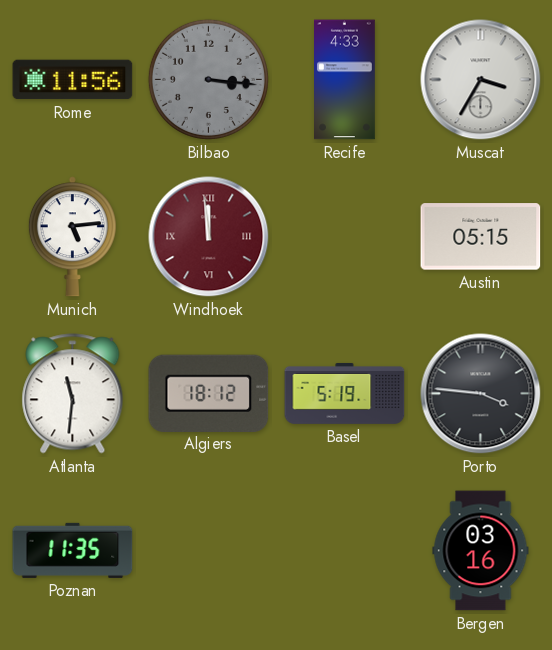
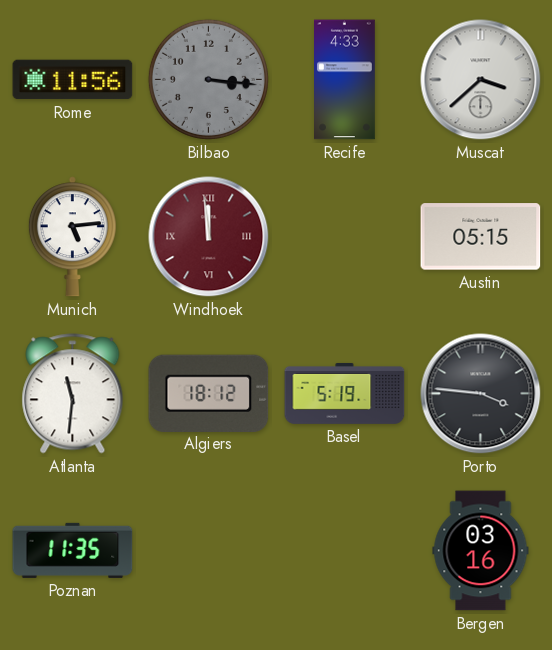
Muscat: 3:35 -> 3:38 (481, 80)
